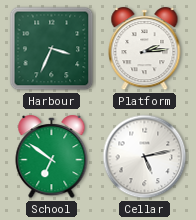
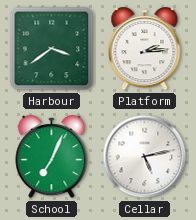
Harbour: 3:34 -> 3:39 (52, 49)
School: 6:51 -> 7:04 (52, 157)
